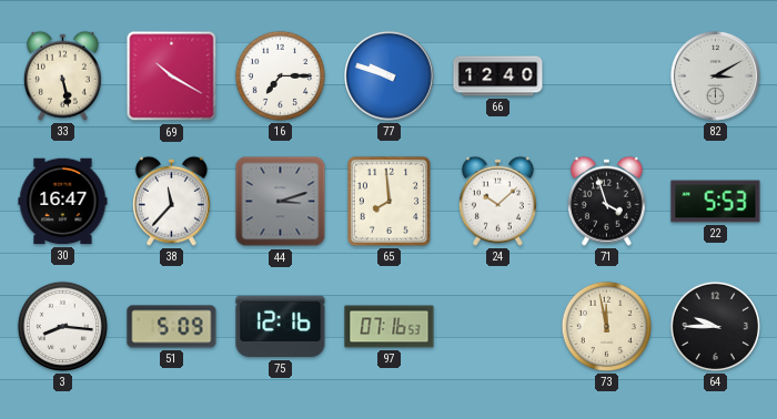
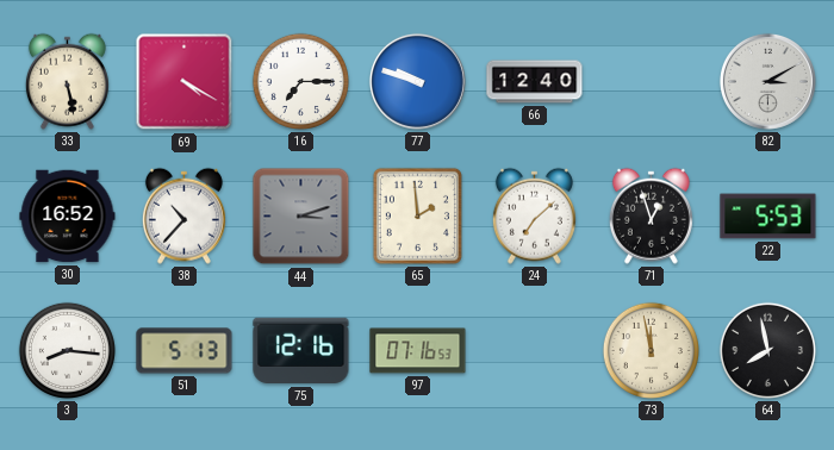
69: 10:20 -> 4:20 (185, 82)
30: 16:47 -> 16:52 (68, 217)
38: 11:37 -> 10:37 (183, 215)
65: 7:59 -> 1:59 (417, 215)
24: 10:08 -> 7:08 (534, 215)
71: 3:57 -> 12:57 (651, 215)
51: 5:09 -> 5:13 (185, 351)
64: 9:45 -> 7:58 (767, 350)
